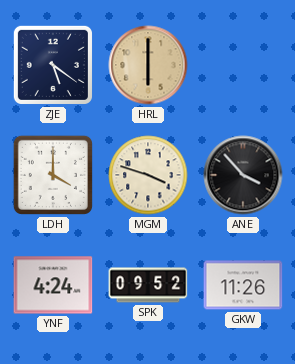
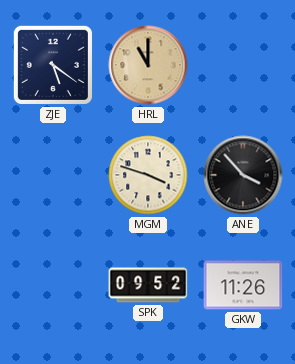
HRL: 6:00 -> 11:00 (148, 65)
LDH: 4:00 -> none (53, 175)
YNF: 4:24 -> none (53, 285)
